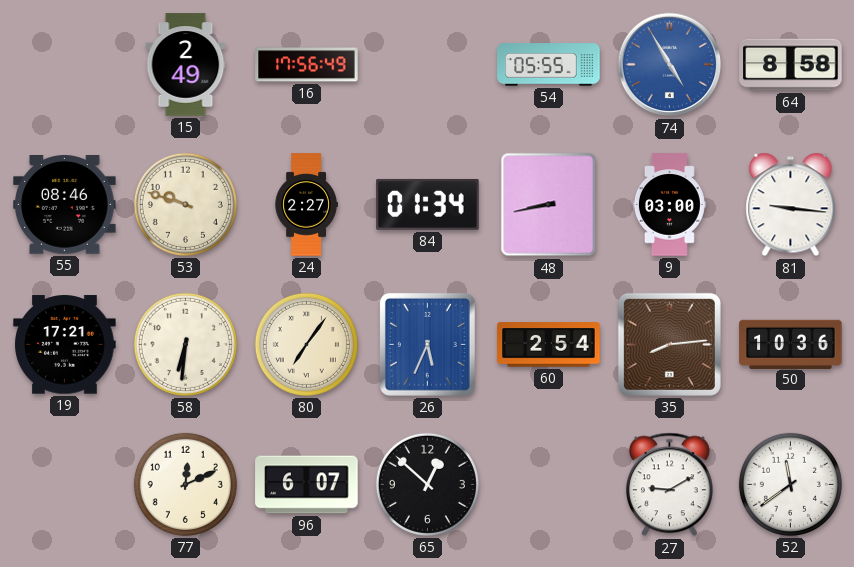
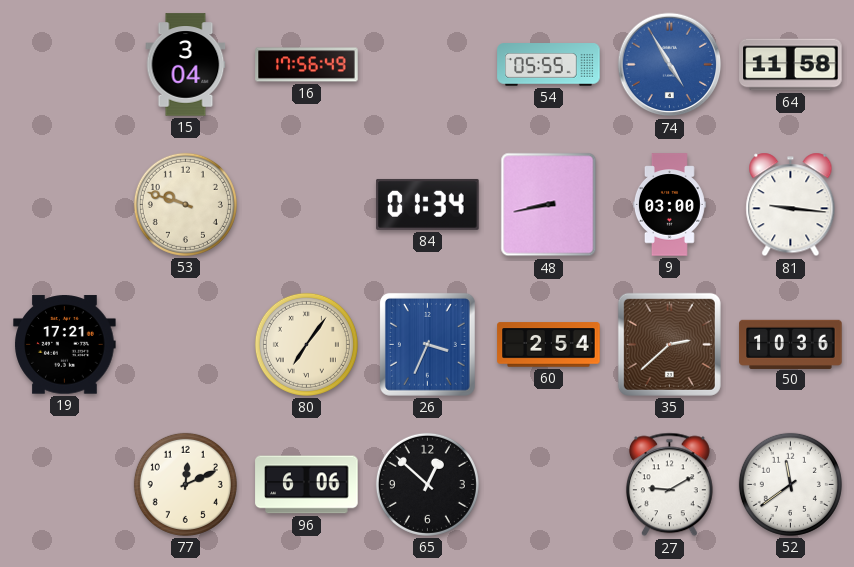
15: 2:49 -> 3:04 (186, 65)
64: 8:58 -> 11:58 (791, 65)
55: 08:46 -> none (65, 205)
24: 2:27 -> none (306, 205)
58: 6:31 -> none (185, 344)
26: 5:34 -> 3:34 (427, 344)
35: 8:14 -> 2:38 (669, 344)
96: 6:07 -> 6:06 (307, 485)
